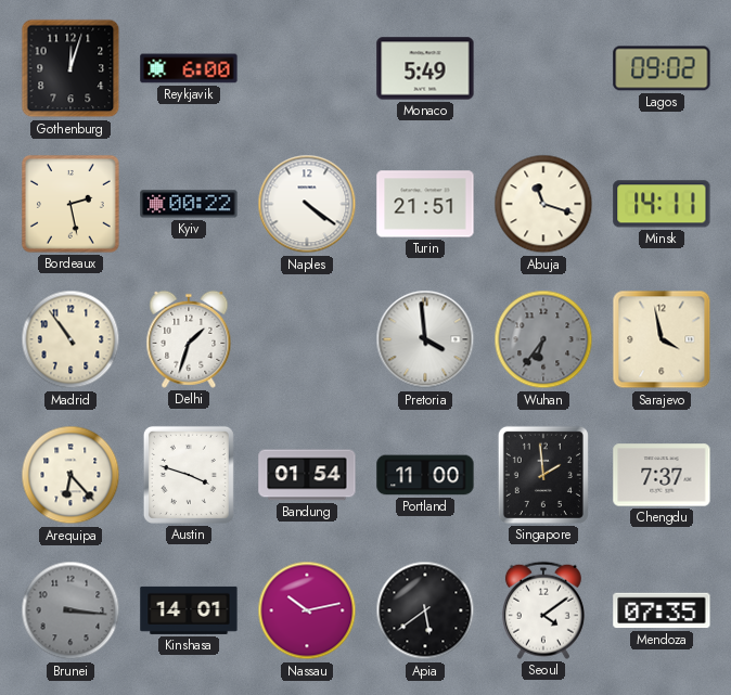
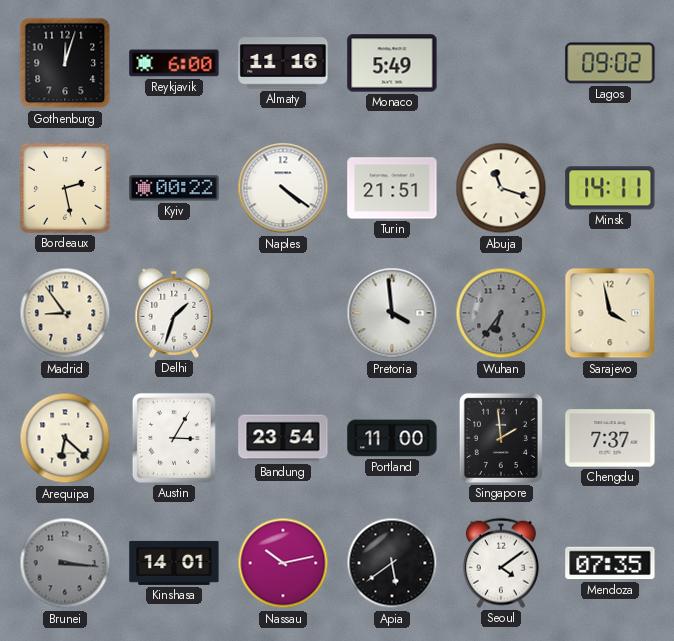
Almaty: none -> 11:16 (283, 63)
Madrid: 10:54 -> 8:54 (65, 313)
Arequipa: 6:23 -> 6:22 (65, 438)
Austin: 3:48 -> 3:05 (174, 438)
Bandung: 01:54 -> 23:54 (283, 438)
